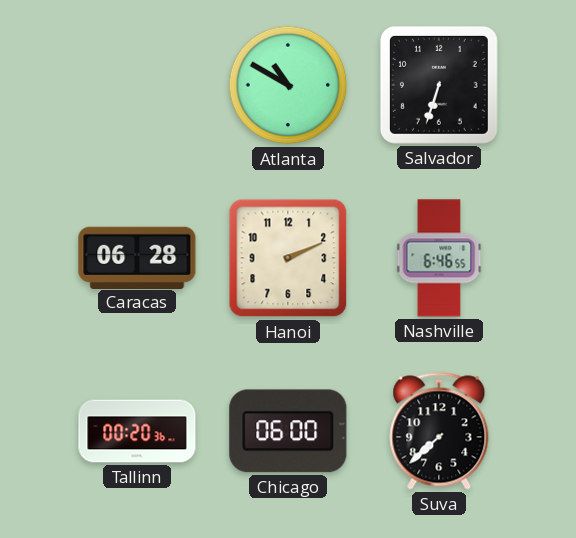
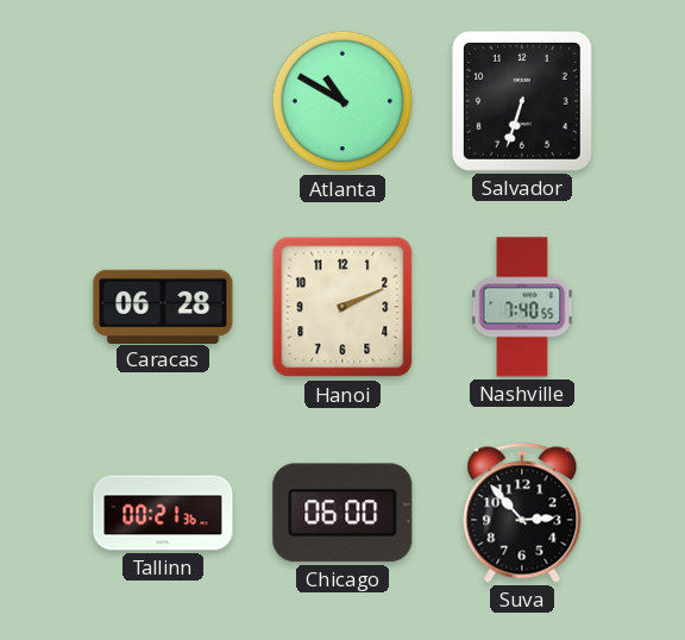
Nashville: 6:46 -> 7:40 (522, 307)
Tallinn: 00:20 -> 00:21 (163, 513)
Suva: 7:38 -> 2:53 (522, 513)
